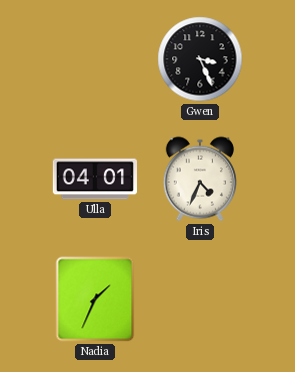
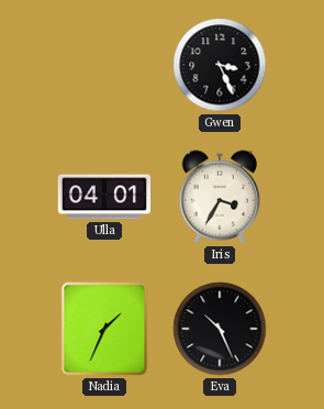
Iris: 4:34 -> 3:35 (220, 197)
Eva: none -> 10:26 (220, 329)
